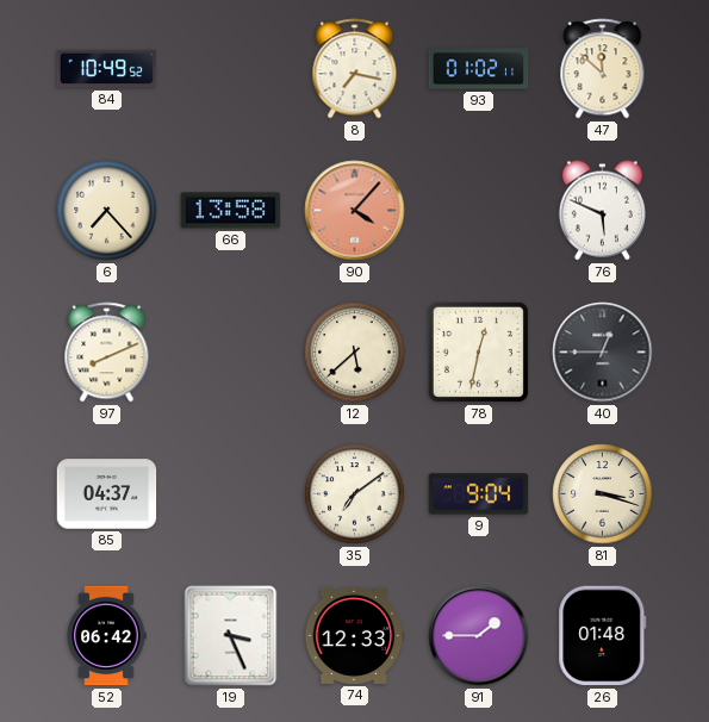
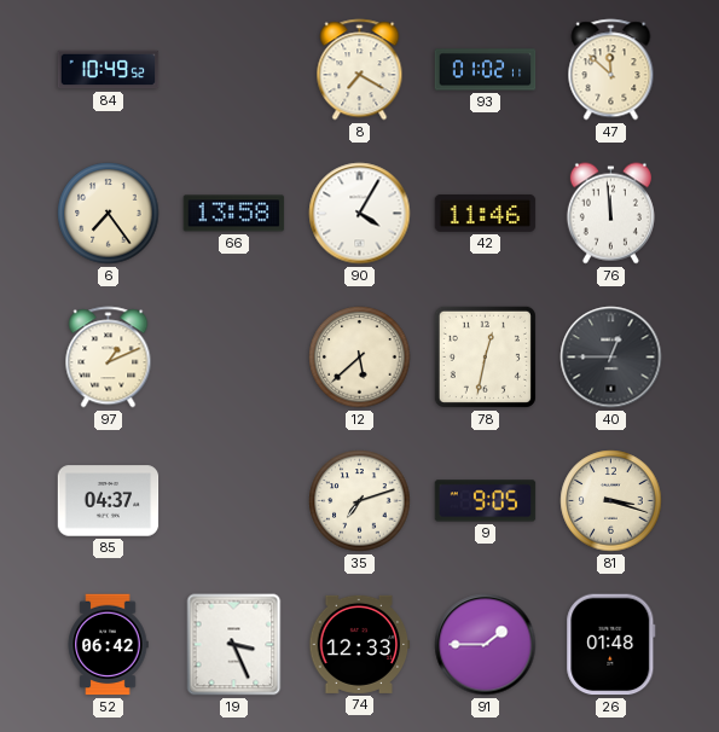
8: 7:17 -> 7:20 (360, 70)
6: 7:23 -> 7:24 (109, 214)
90: 4:07 -> 4:05 (360, 214)
90 dial: salmon -> white (360, 214)
42: none -> 11:46 (486, 214)
76: 5:49 -> 11:59 (610, 214)
97: 8:11 -> 1:11 (109, 358)
35: 7:09 -> 7:12 (360, 501)
9: 9:04 -> 9:05 (486, 501)
